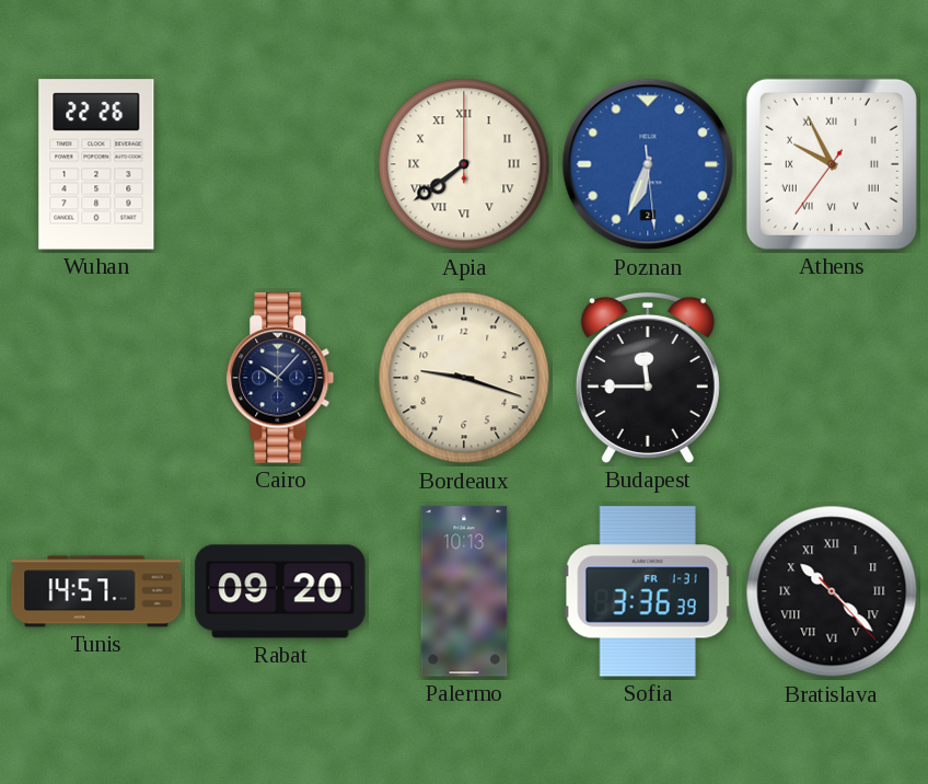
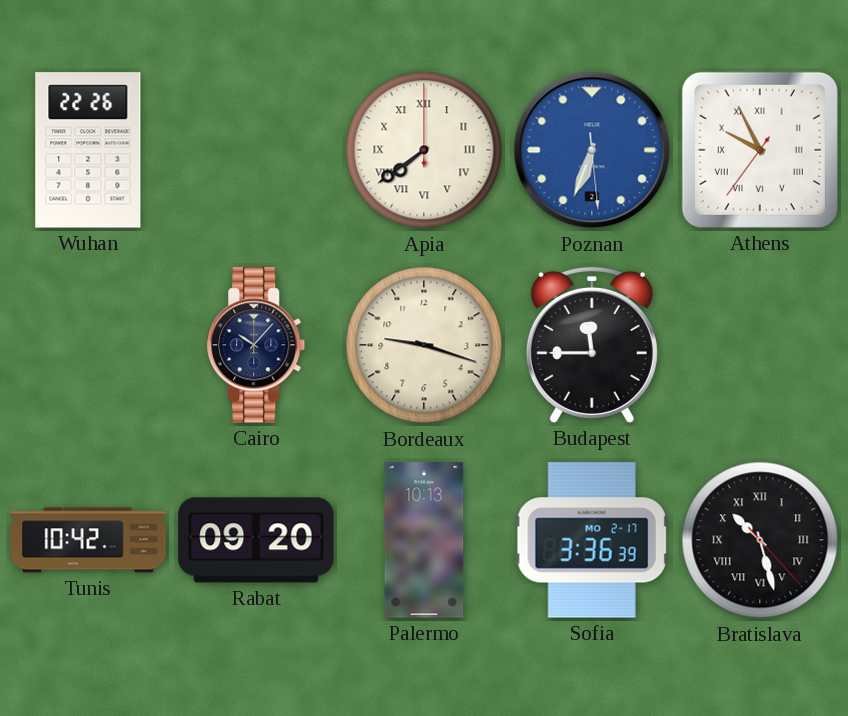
Tunis: 14:57 -> 10:42 (88, 540)
Sofia date: FR 1-31 -> MO 2-17 (592, 540)
Bratislava: 10:22 -> 10:27 (760, 540)
